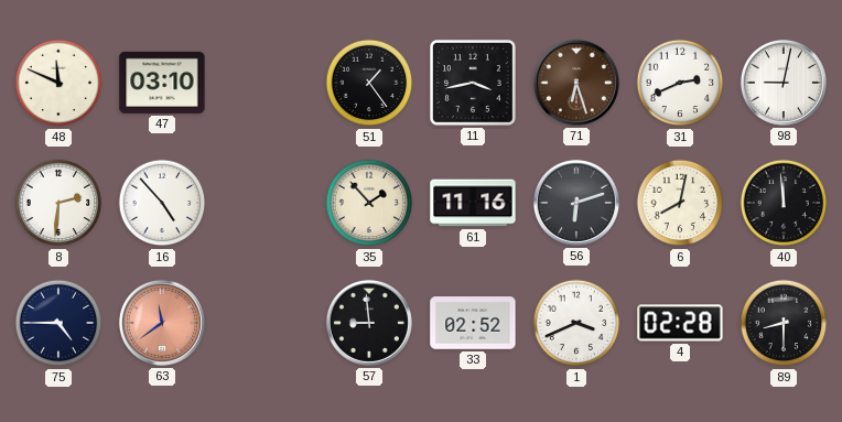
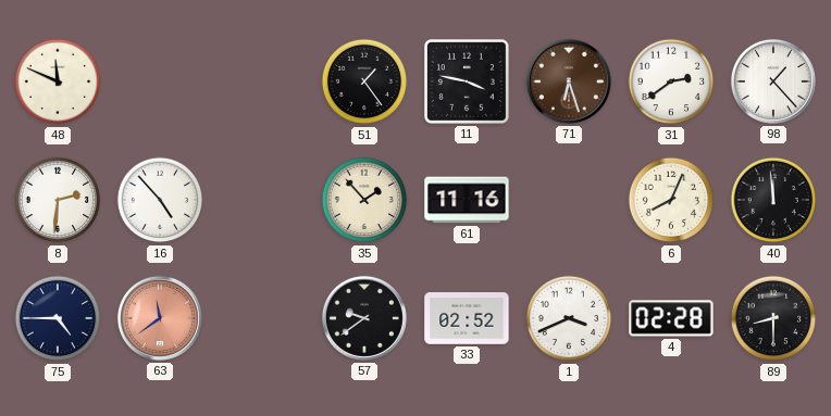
47: 03:10 -> none (162, 83)
11: 3:43 -> 3:47 (467, 81)
31: 2:41 -> 2:39 (671, 81)
98: 9:02 -> 1:23 (773, 81)
56: 6:12 -> none (576, 203)
6: 8:02 -> 8:04 (671, 200)
57: 8:59 -> 9:39 (364, 318)
